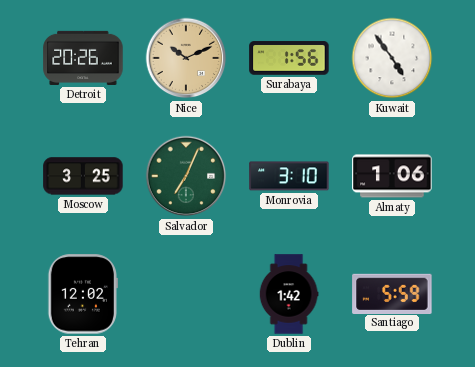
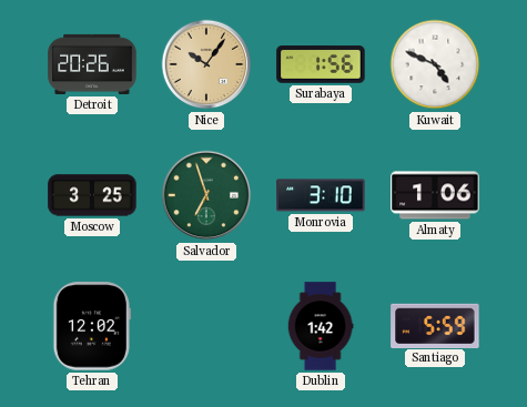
Nice: 10:11 -> 10:06 (206, 64)
Kuwait: 4:54 -> 4:49 (435, 64)
Salvador: 7:04 -> 6:57 (206, 195)
